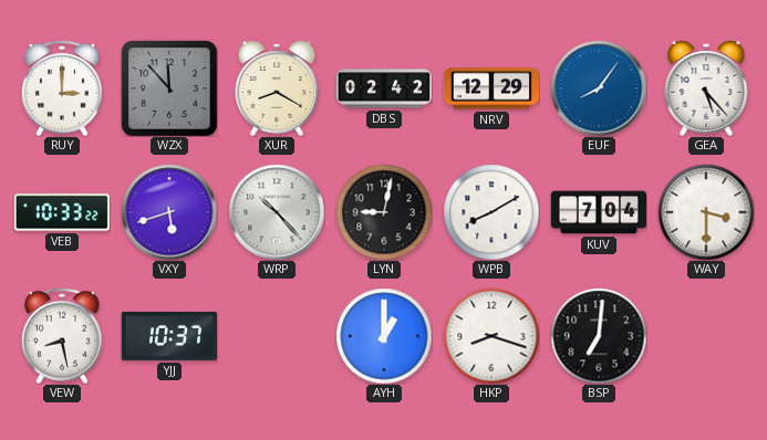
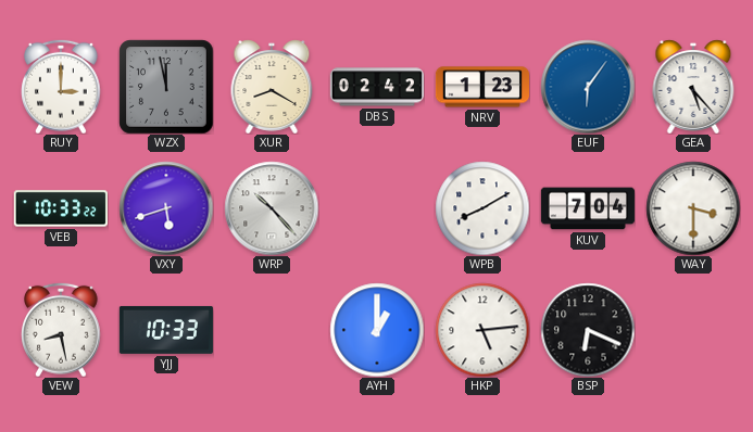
WZX: 11:53 -> 11:58 (166, 87)
NRV: 12:29 -> 1:23 (482, 87)
EUF: 8:06 -> 6:06 (588, 87)
LYN: 9:02 -> none (384, 212)
YJJ: 10:37 -> 10:33 (166, 330)
HKP: 8:18 -> 5:14 (482, 330)
BSP: 7:01 -> 6:19 (588, 330)
